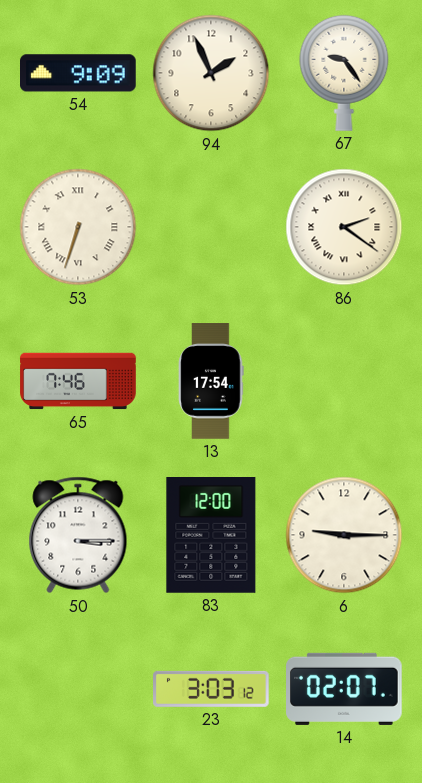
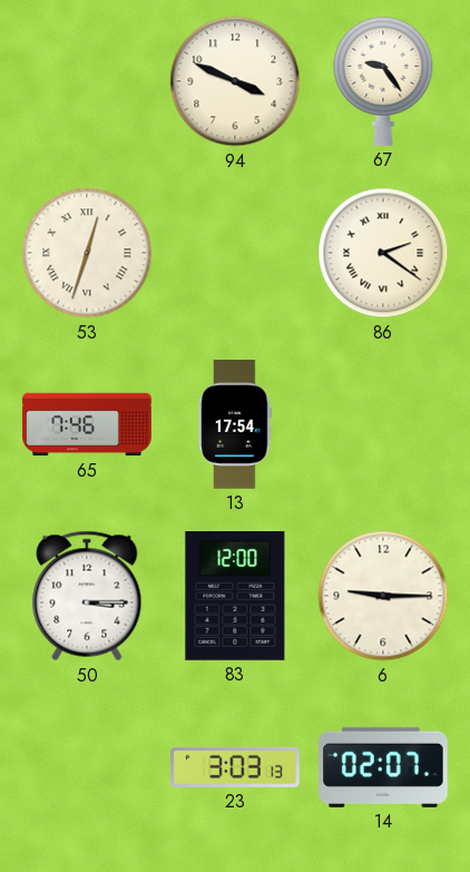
54: 9:09 -> none (79, 73)
94: 1:56 -> 3:49 (235, 81)
53: 6:33 -> 12:33 (87, 253)
23: 3:03:12 -> 3:03:13 (236, 767)
